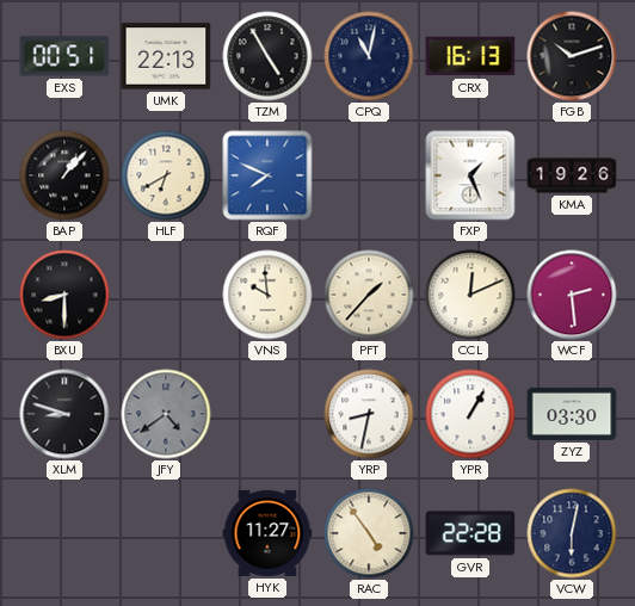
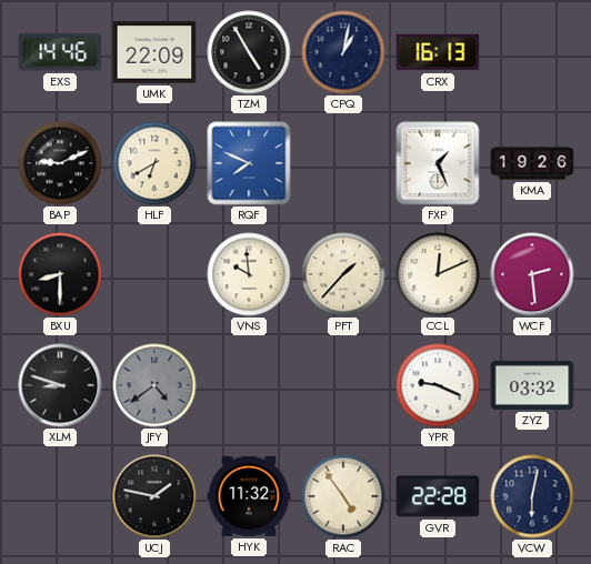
EXS: 00:51 -> 14:46 (60, 52)
UMK: 22:13 -> 22:09 (154, 52)
CPQ: 11:02 -> 1:02 (343, 52)
FGB: 10:12 -> none (572, 56)
BAP: 1:07 -> 9:11 (60, 163)
YRP: 8:32 -> none (369, 414)
YPR: 1:05 -> 9:19 (438, 385)
ZYZ: 03:30 -> 03:32 (532, 385)
UCJ: none -> 1:47 (154, 496)
HYK: 11:27 -> 11:32 (249, 496)
